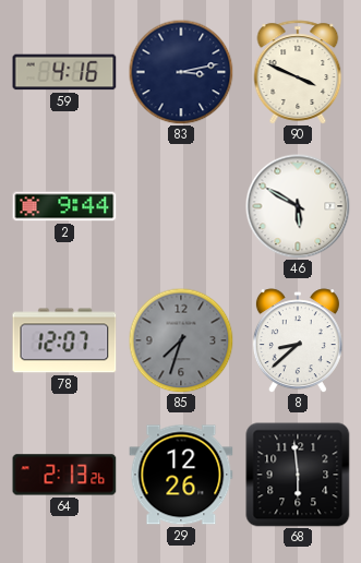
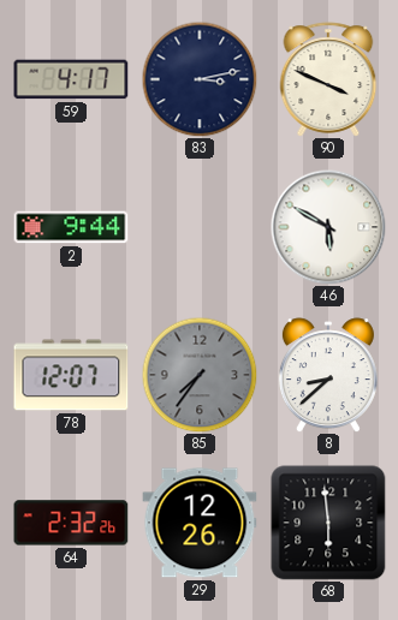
59: 4:16 -> 4:17 (71, 79)
85: 7:33 -> 7:36 (200, 375)
64: 2:13 -> 2:32 (71, 523)
